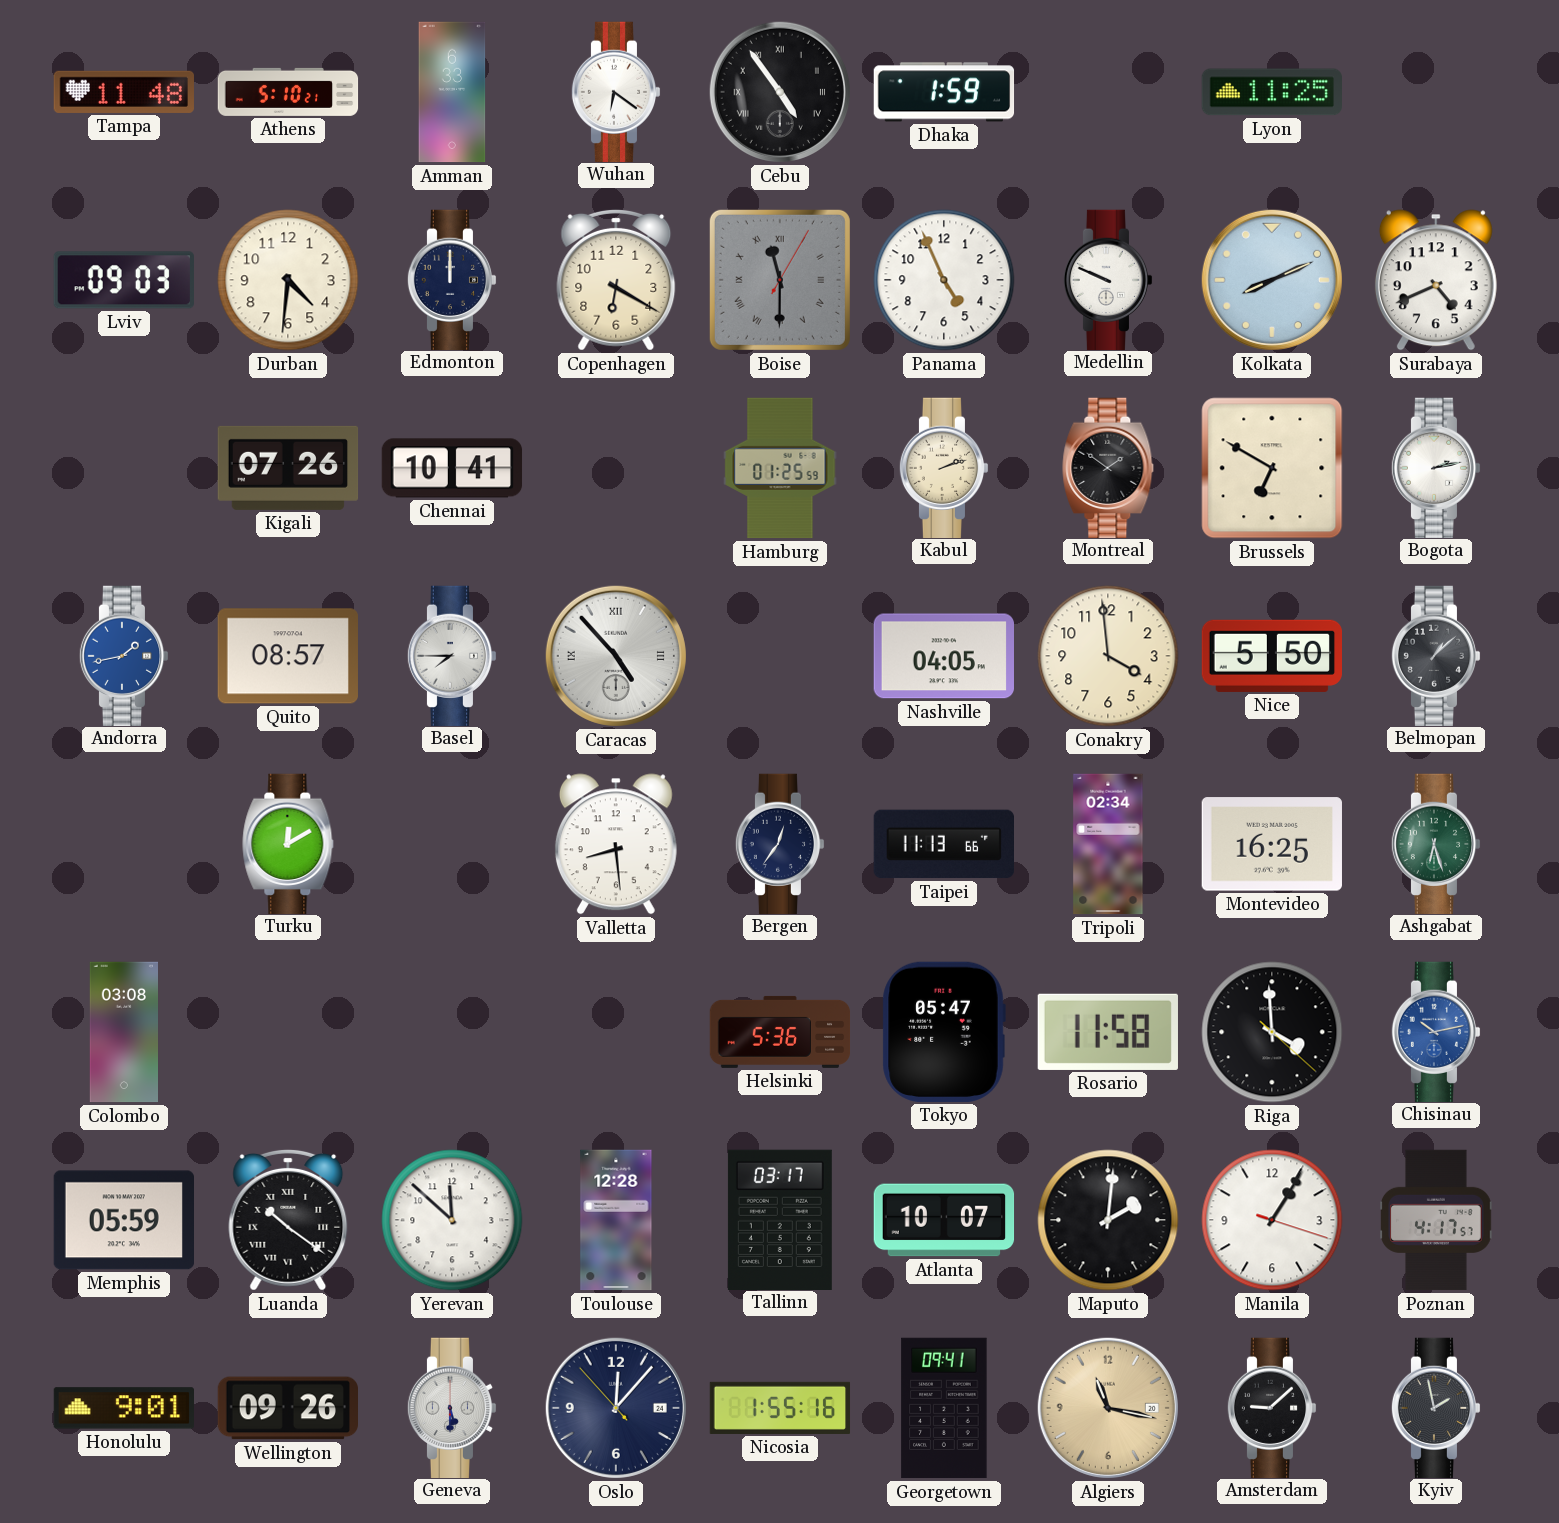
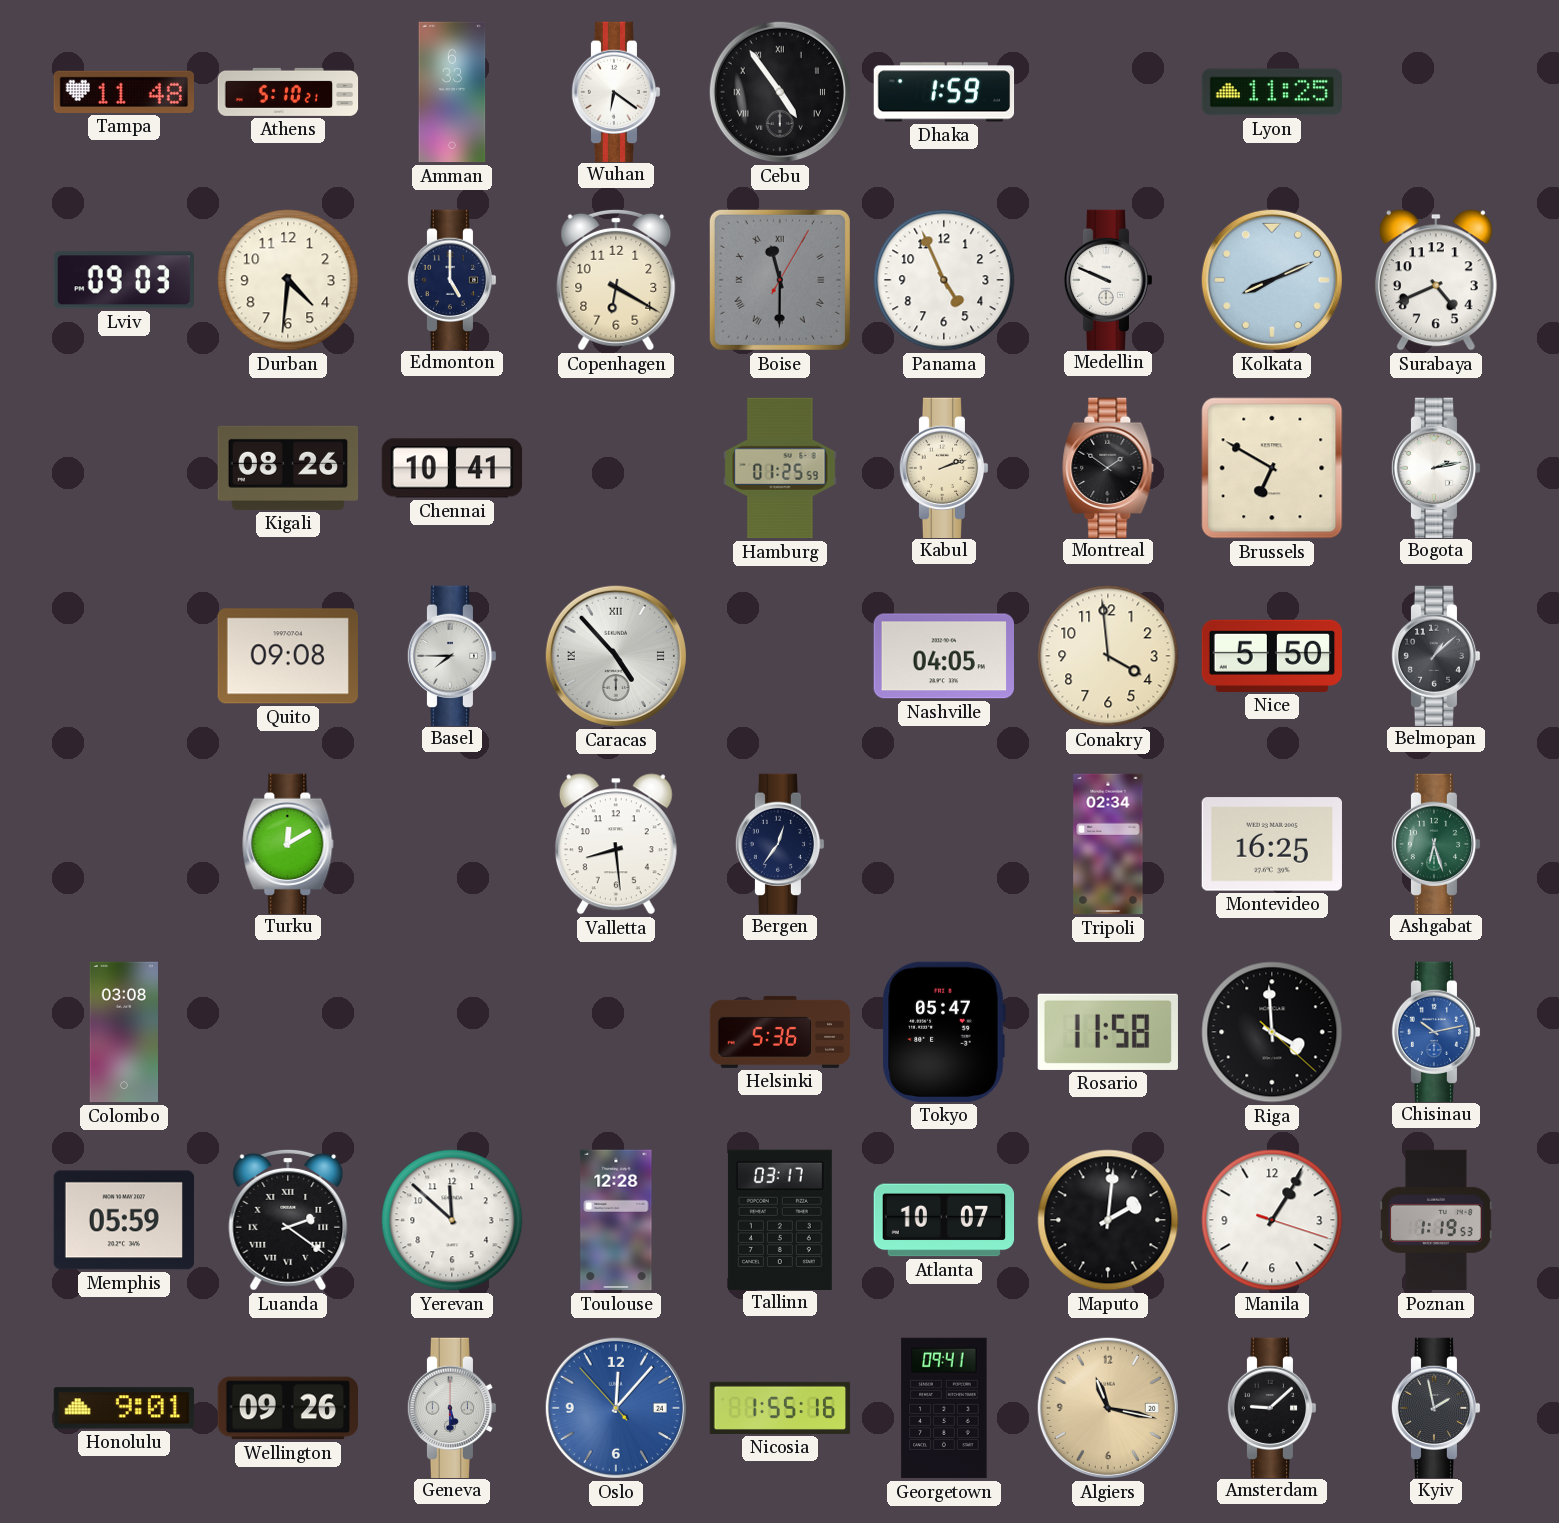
Edmonton: 12:00 -> 5:00 (452, 279)
Kigali: 07:26 -> 08:26 (288, 468)
Andorra: 1:43 -> none (124, 655)
Quito: 08:57 -> 09:08 (288, 656)
Taipei: 11:13 -> none (943, 844)
Luanda: 10:21 -> 2:21 (288, 1220)
Poznan: 4:17 -> 1:19 (1437, 1220)
Oslo dial: navy -> blue (616, 1408)
